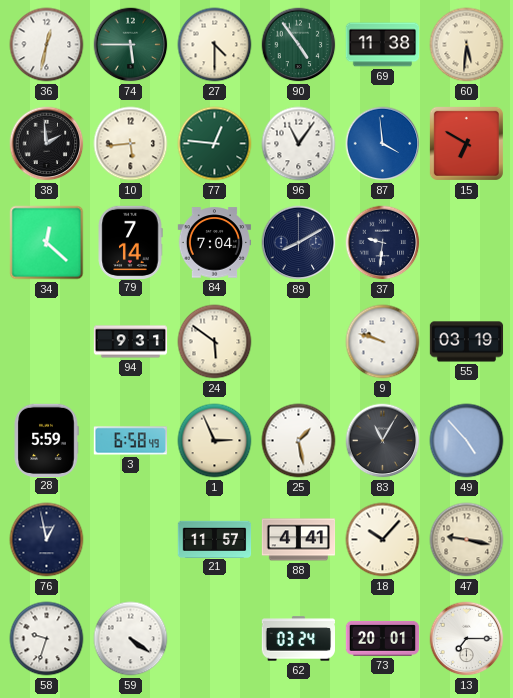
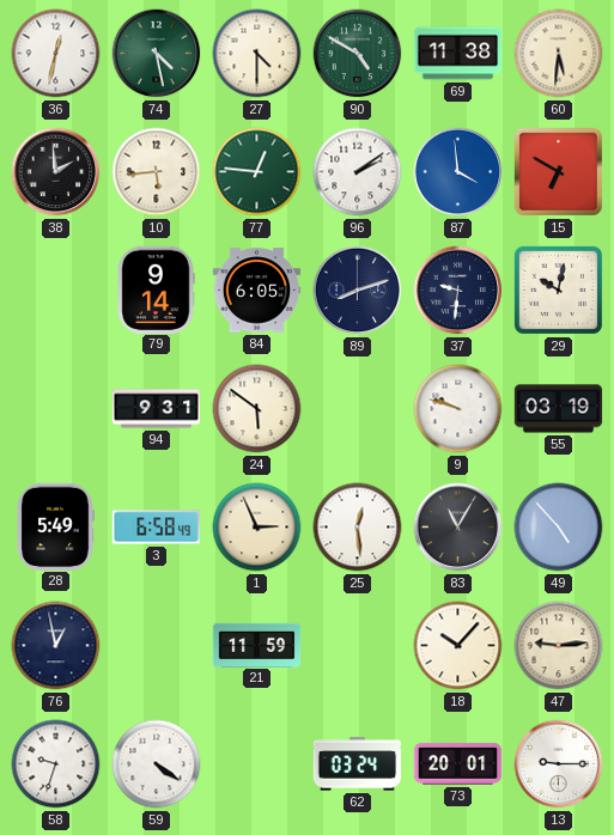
74: 5:45 -> 4:28 (157, 54)
90: 4:54 -> 4:50 (358, 54)
96: 11:06 -> 2:09 (358, 172)
34: 12:22 -> none (47, 243)
79: 7:14 -> 9:14 (156, 289)
84: 7:04 -> 6:05 (257, 291)
89: 8:10 -> 8:12 (358, 291)
29: none -> 10:02 (558, 289)
28: 5:59 -> 5:49 (55, 526)
25: 1:28 -> 12:29 (358, 528)
21: 11:57 -> 11:59 (257, 645)
88: 4:41 -> none (299, 540)
47: 9:17 -> 9:14 (559, 646)
13: 7:15 -> 9:15 (559, 764)
